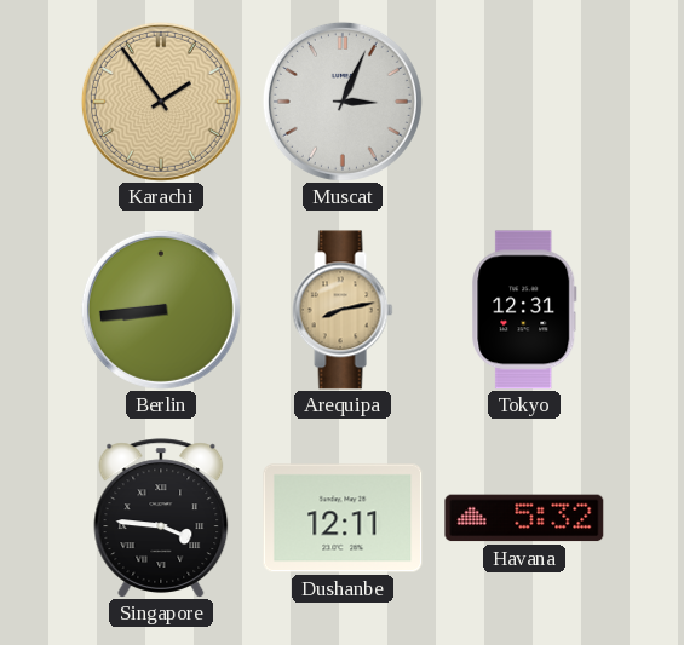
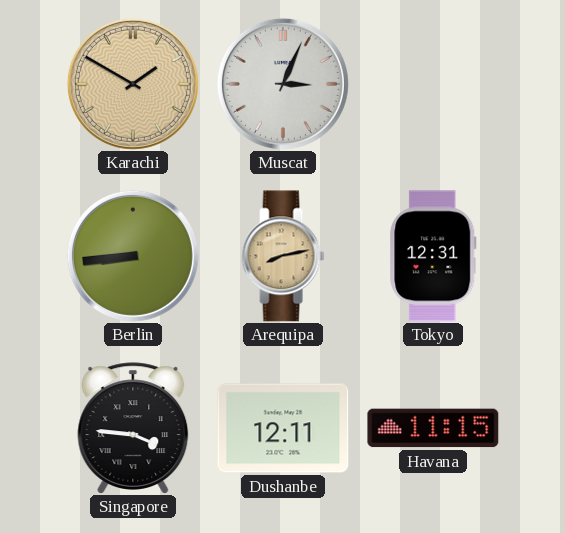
Karachi: 1:54 -> 1:50 (133, 84)
Havana: 5:32 -> 11:15 (433, 428)
